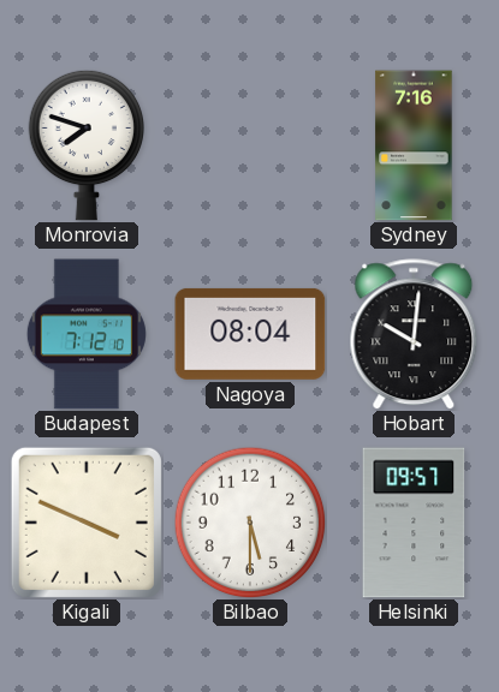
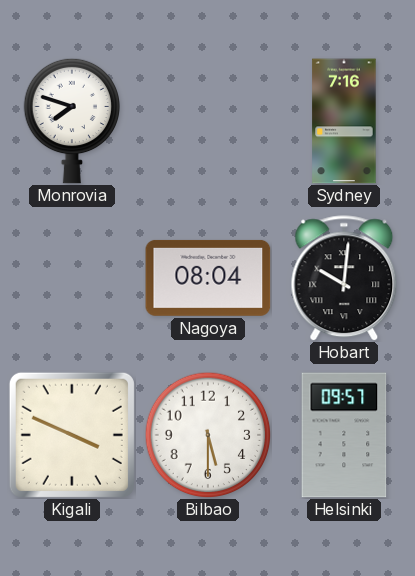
Budapest: 7:12 -> none (87, 334)
